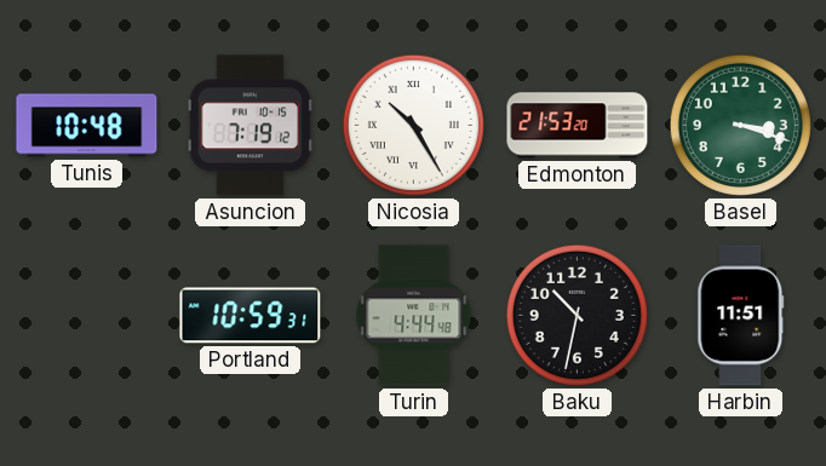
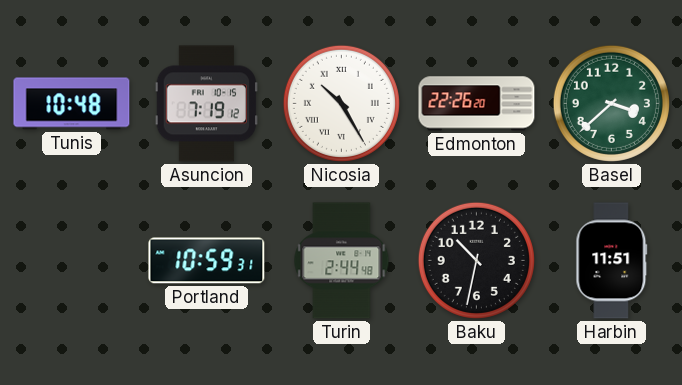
Edmonton: 21:53 -> 22:26 (477, 104)
Basel: 3:18 -> 3:38 (611, 103)
Turin: 4:44 -> 2:44 (342, 261)
